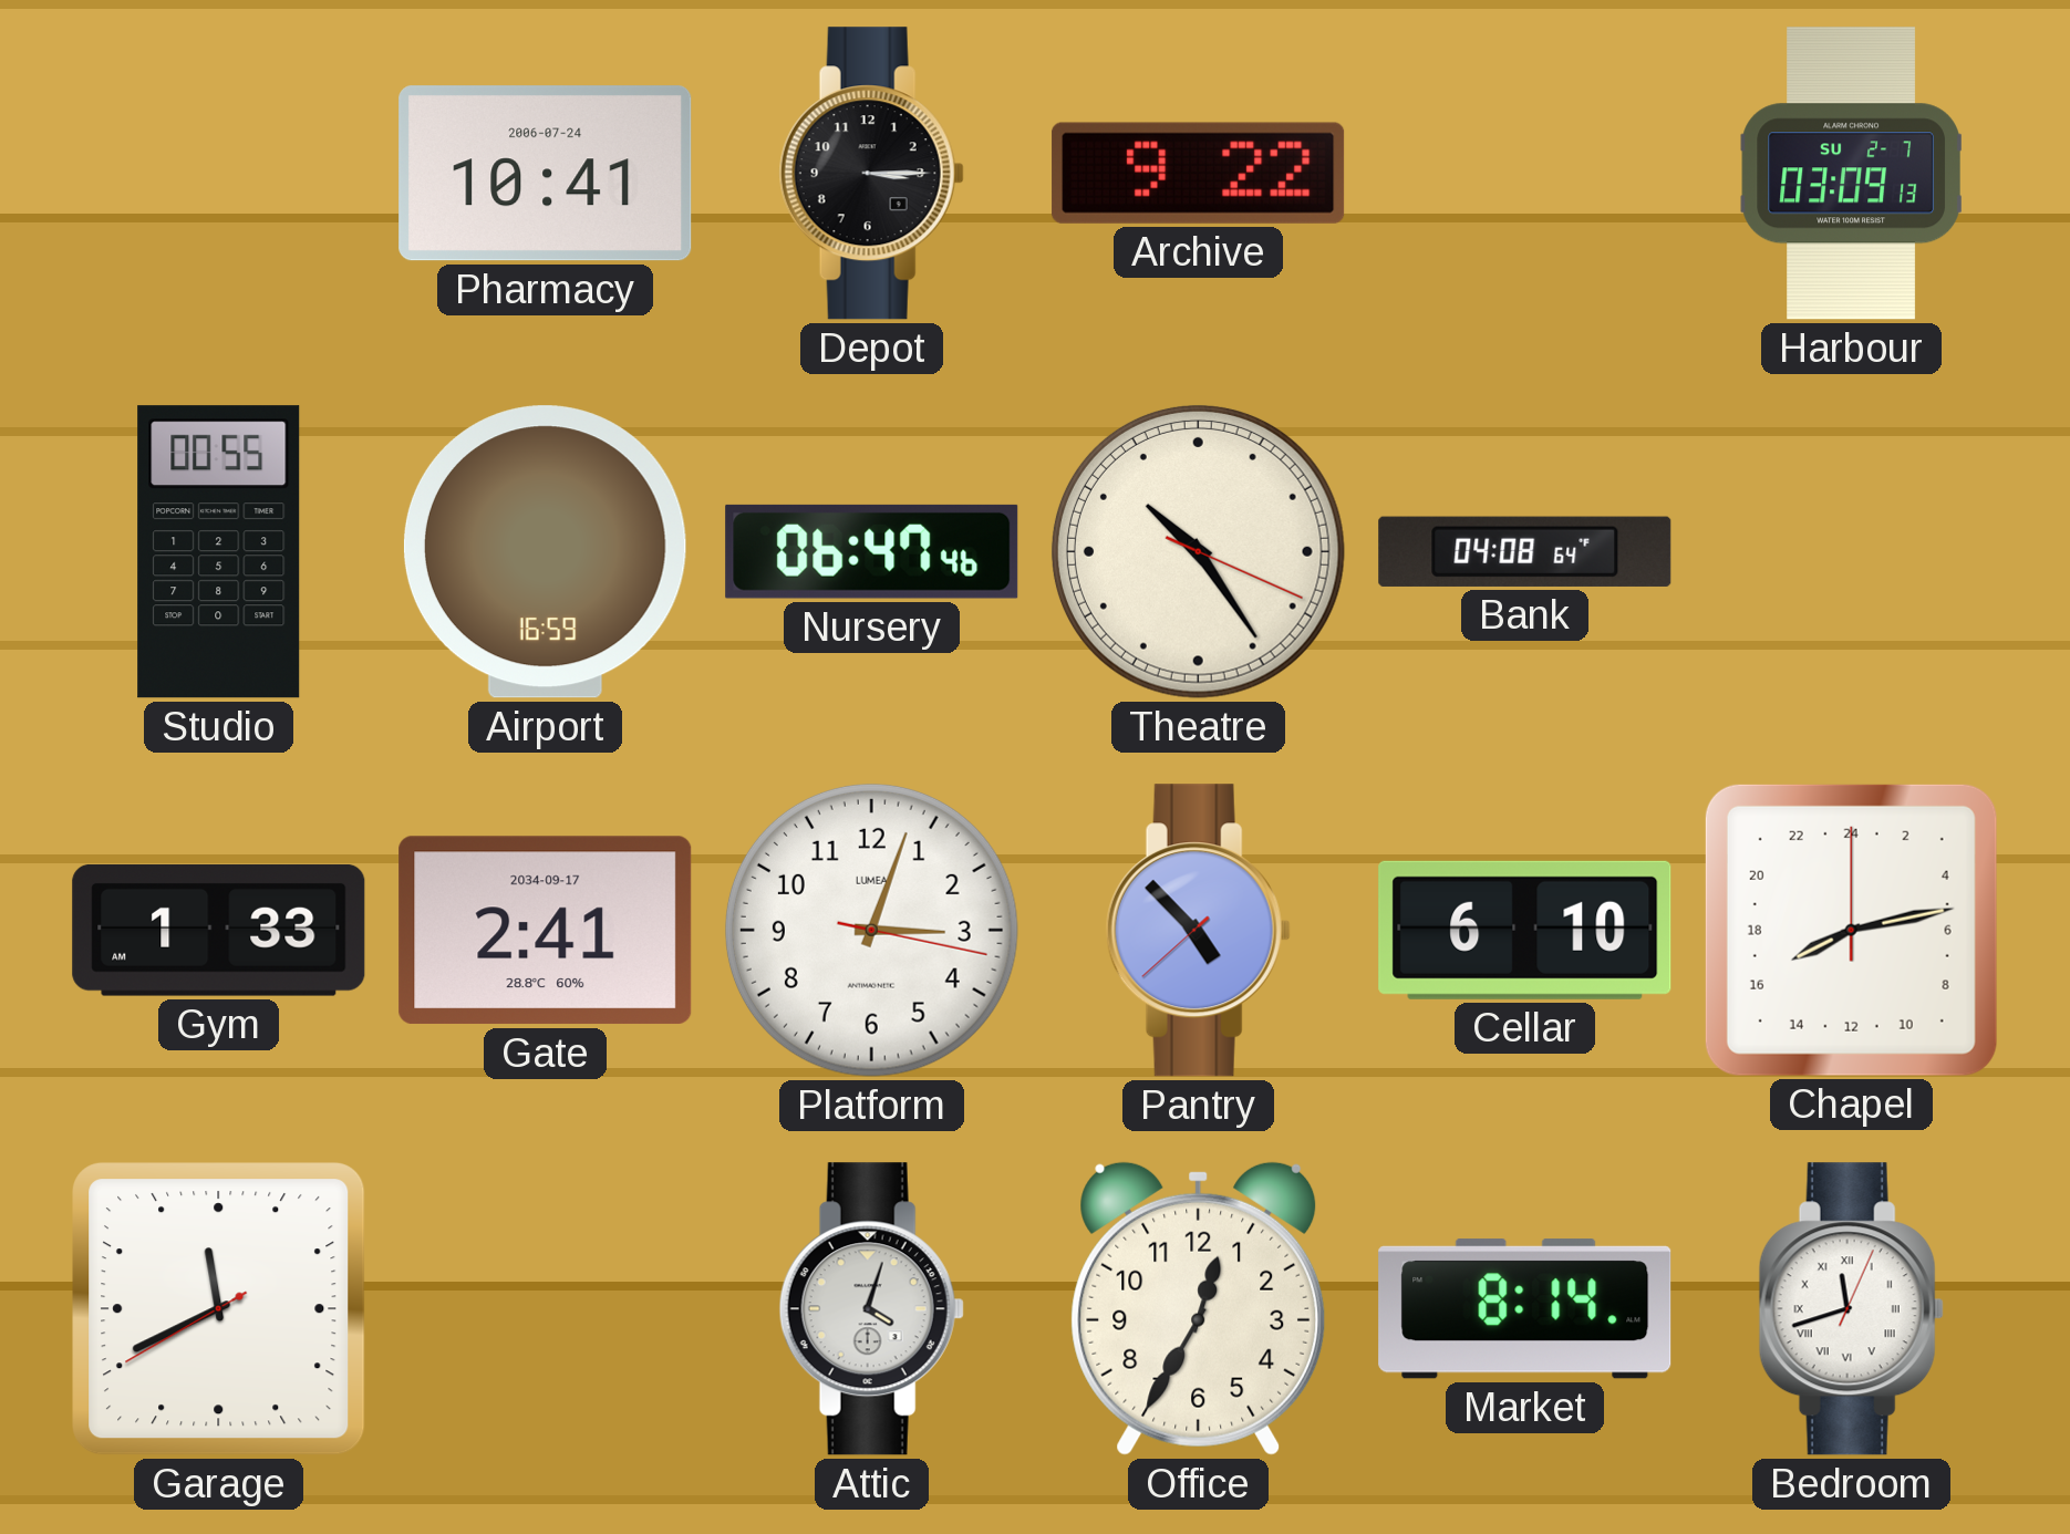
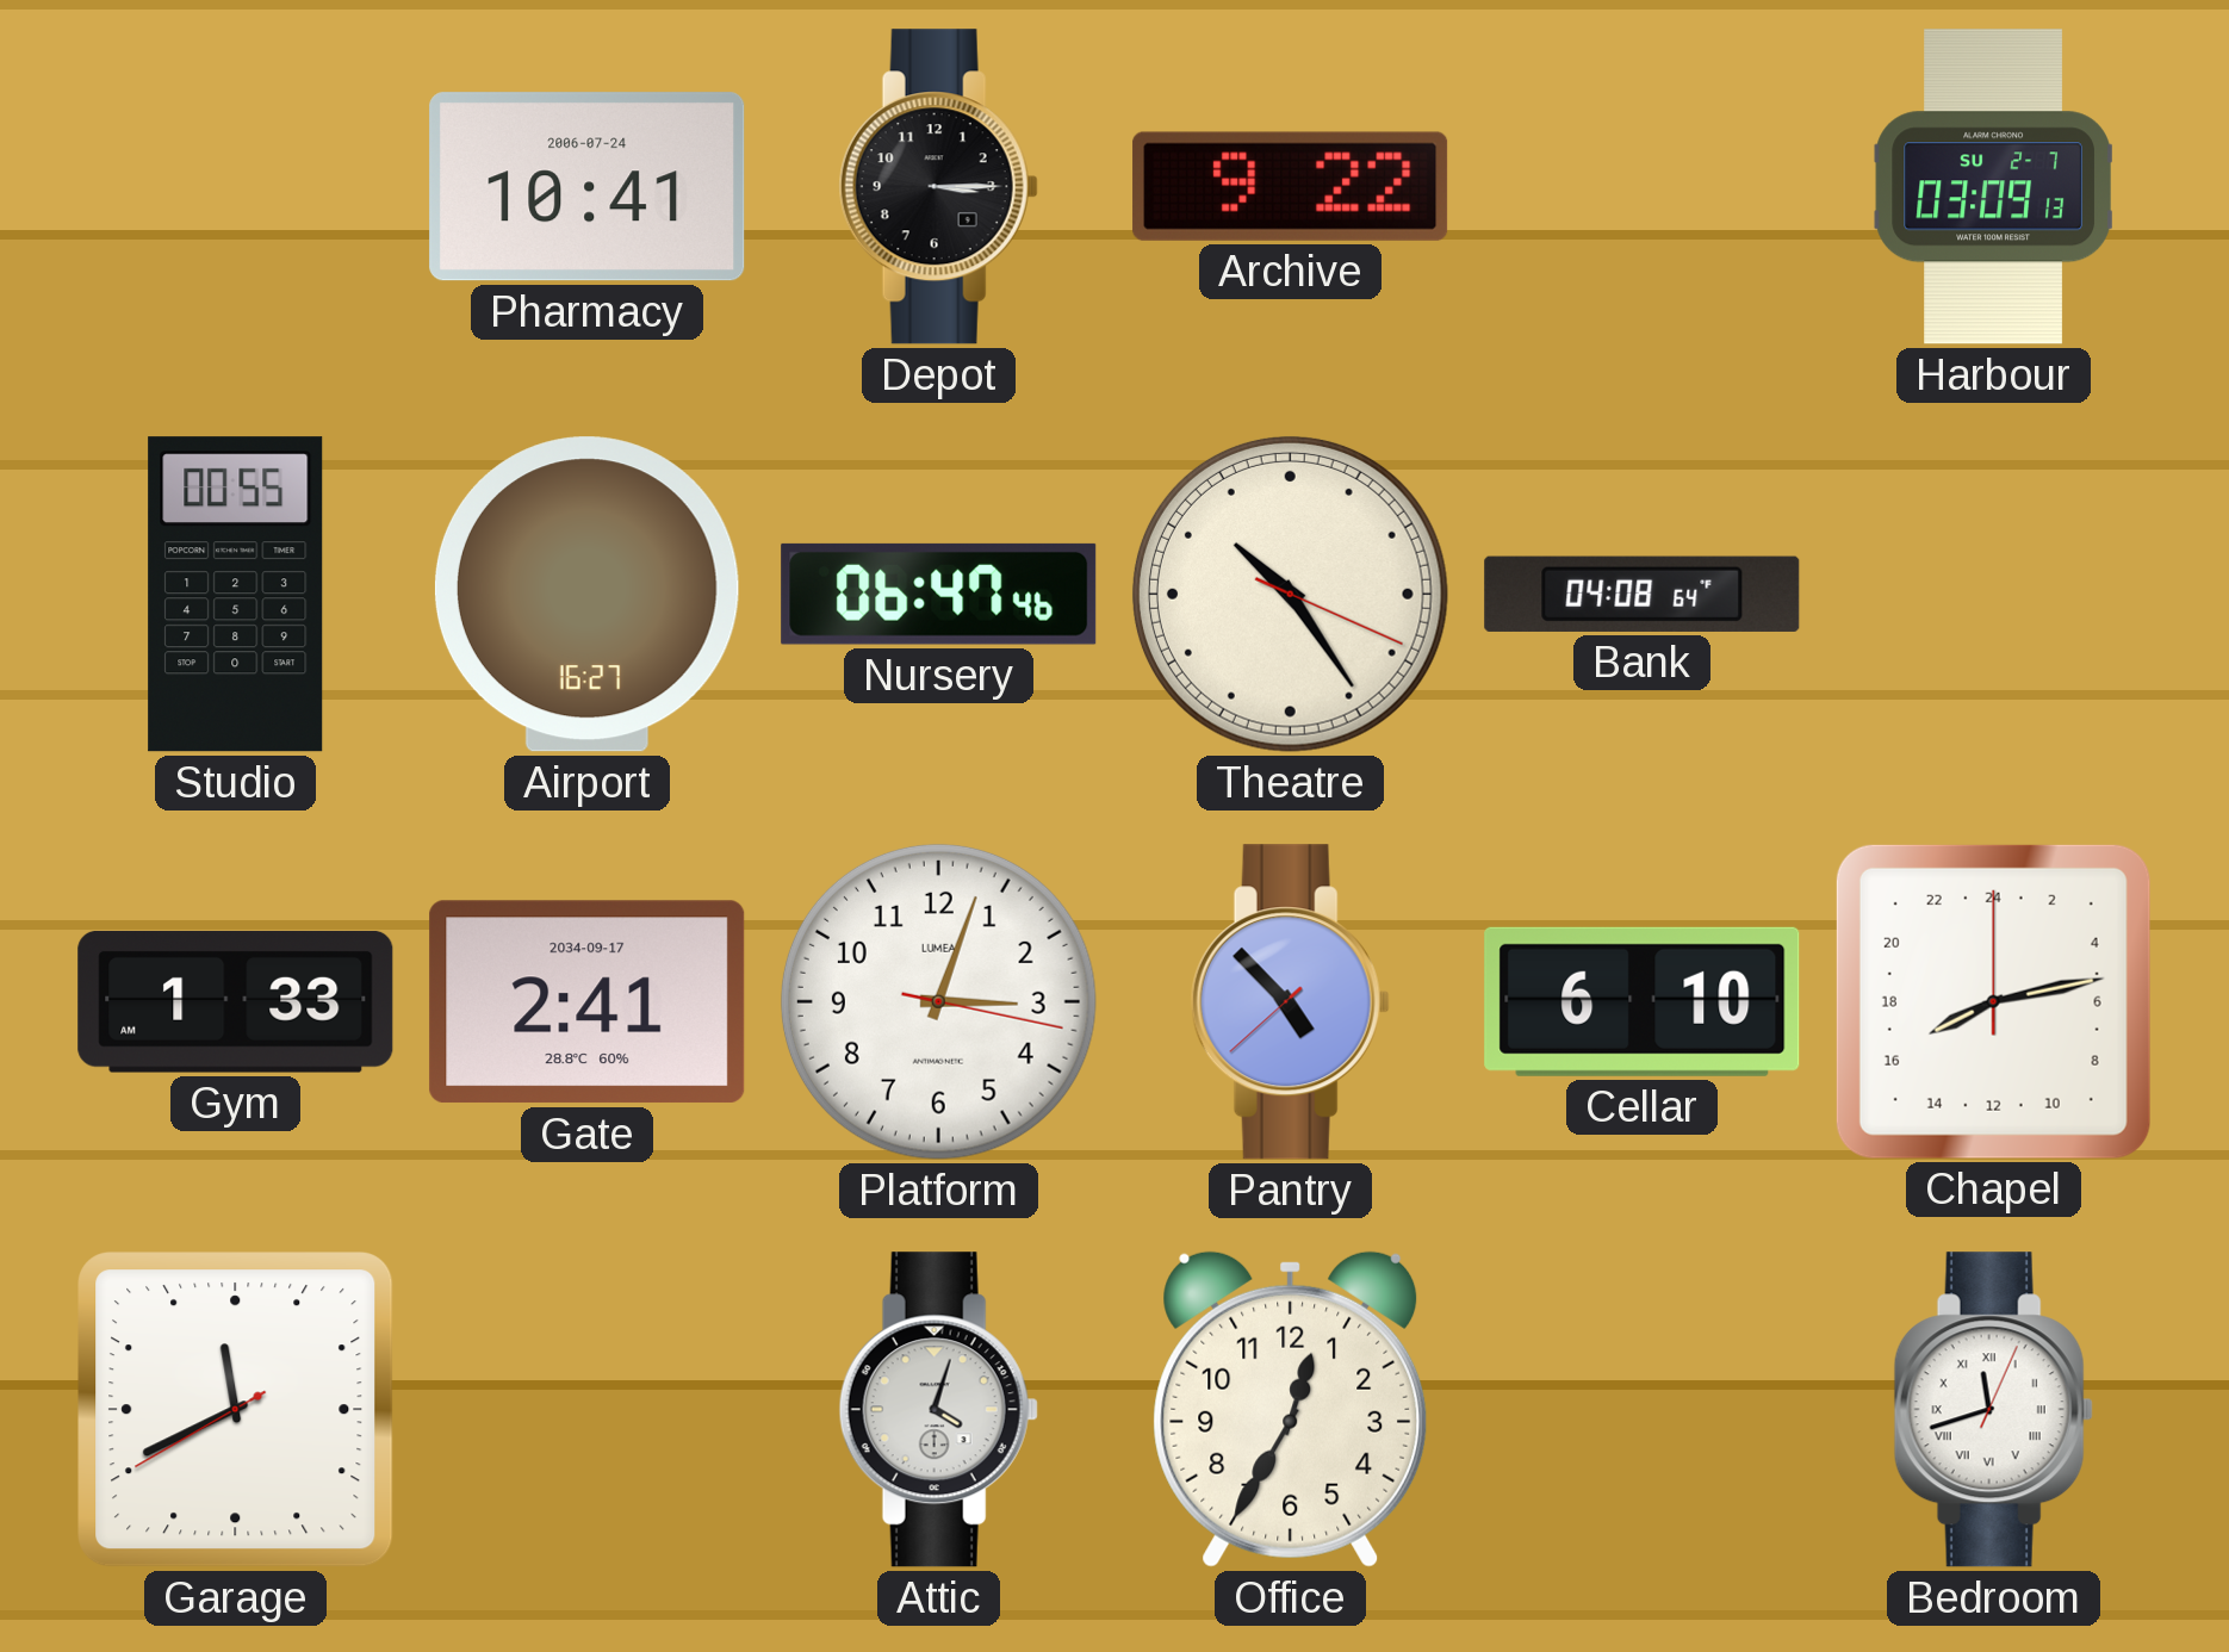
Airport: 16:59 -> 16:27 (586, 595)
Market: 8:14 -> none (1525, 1309)
